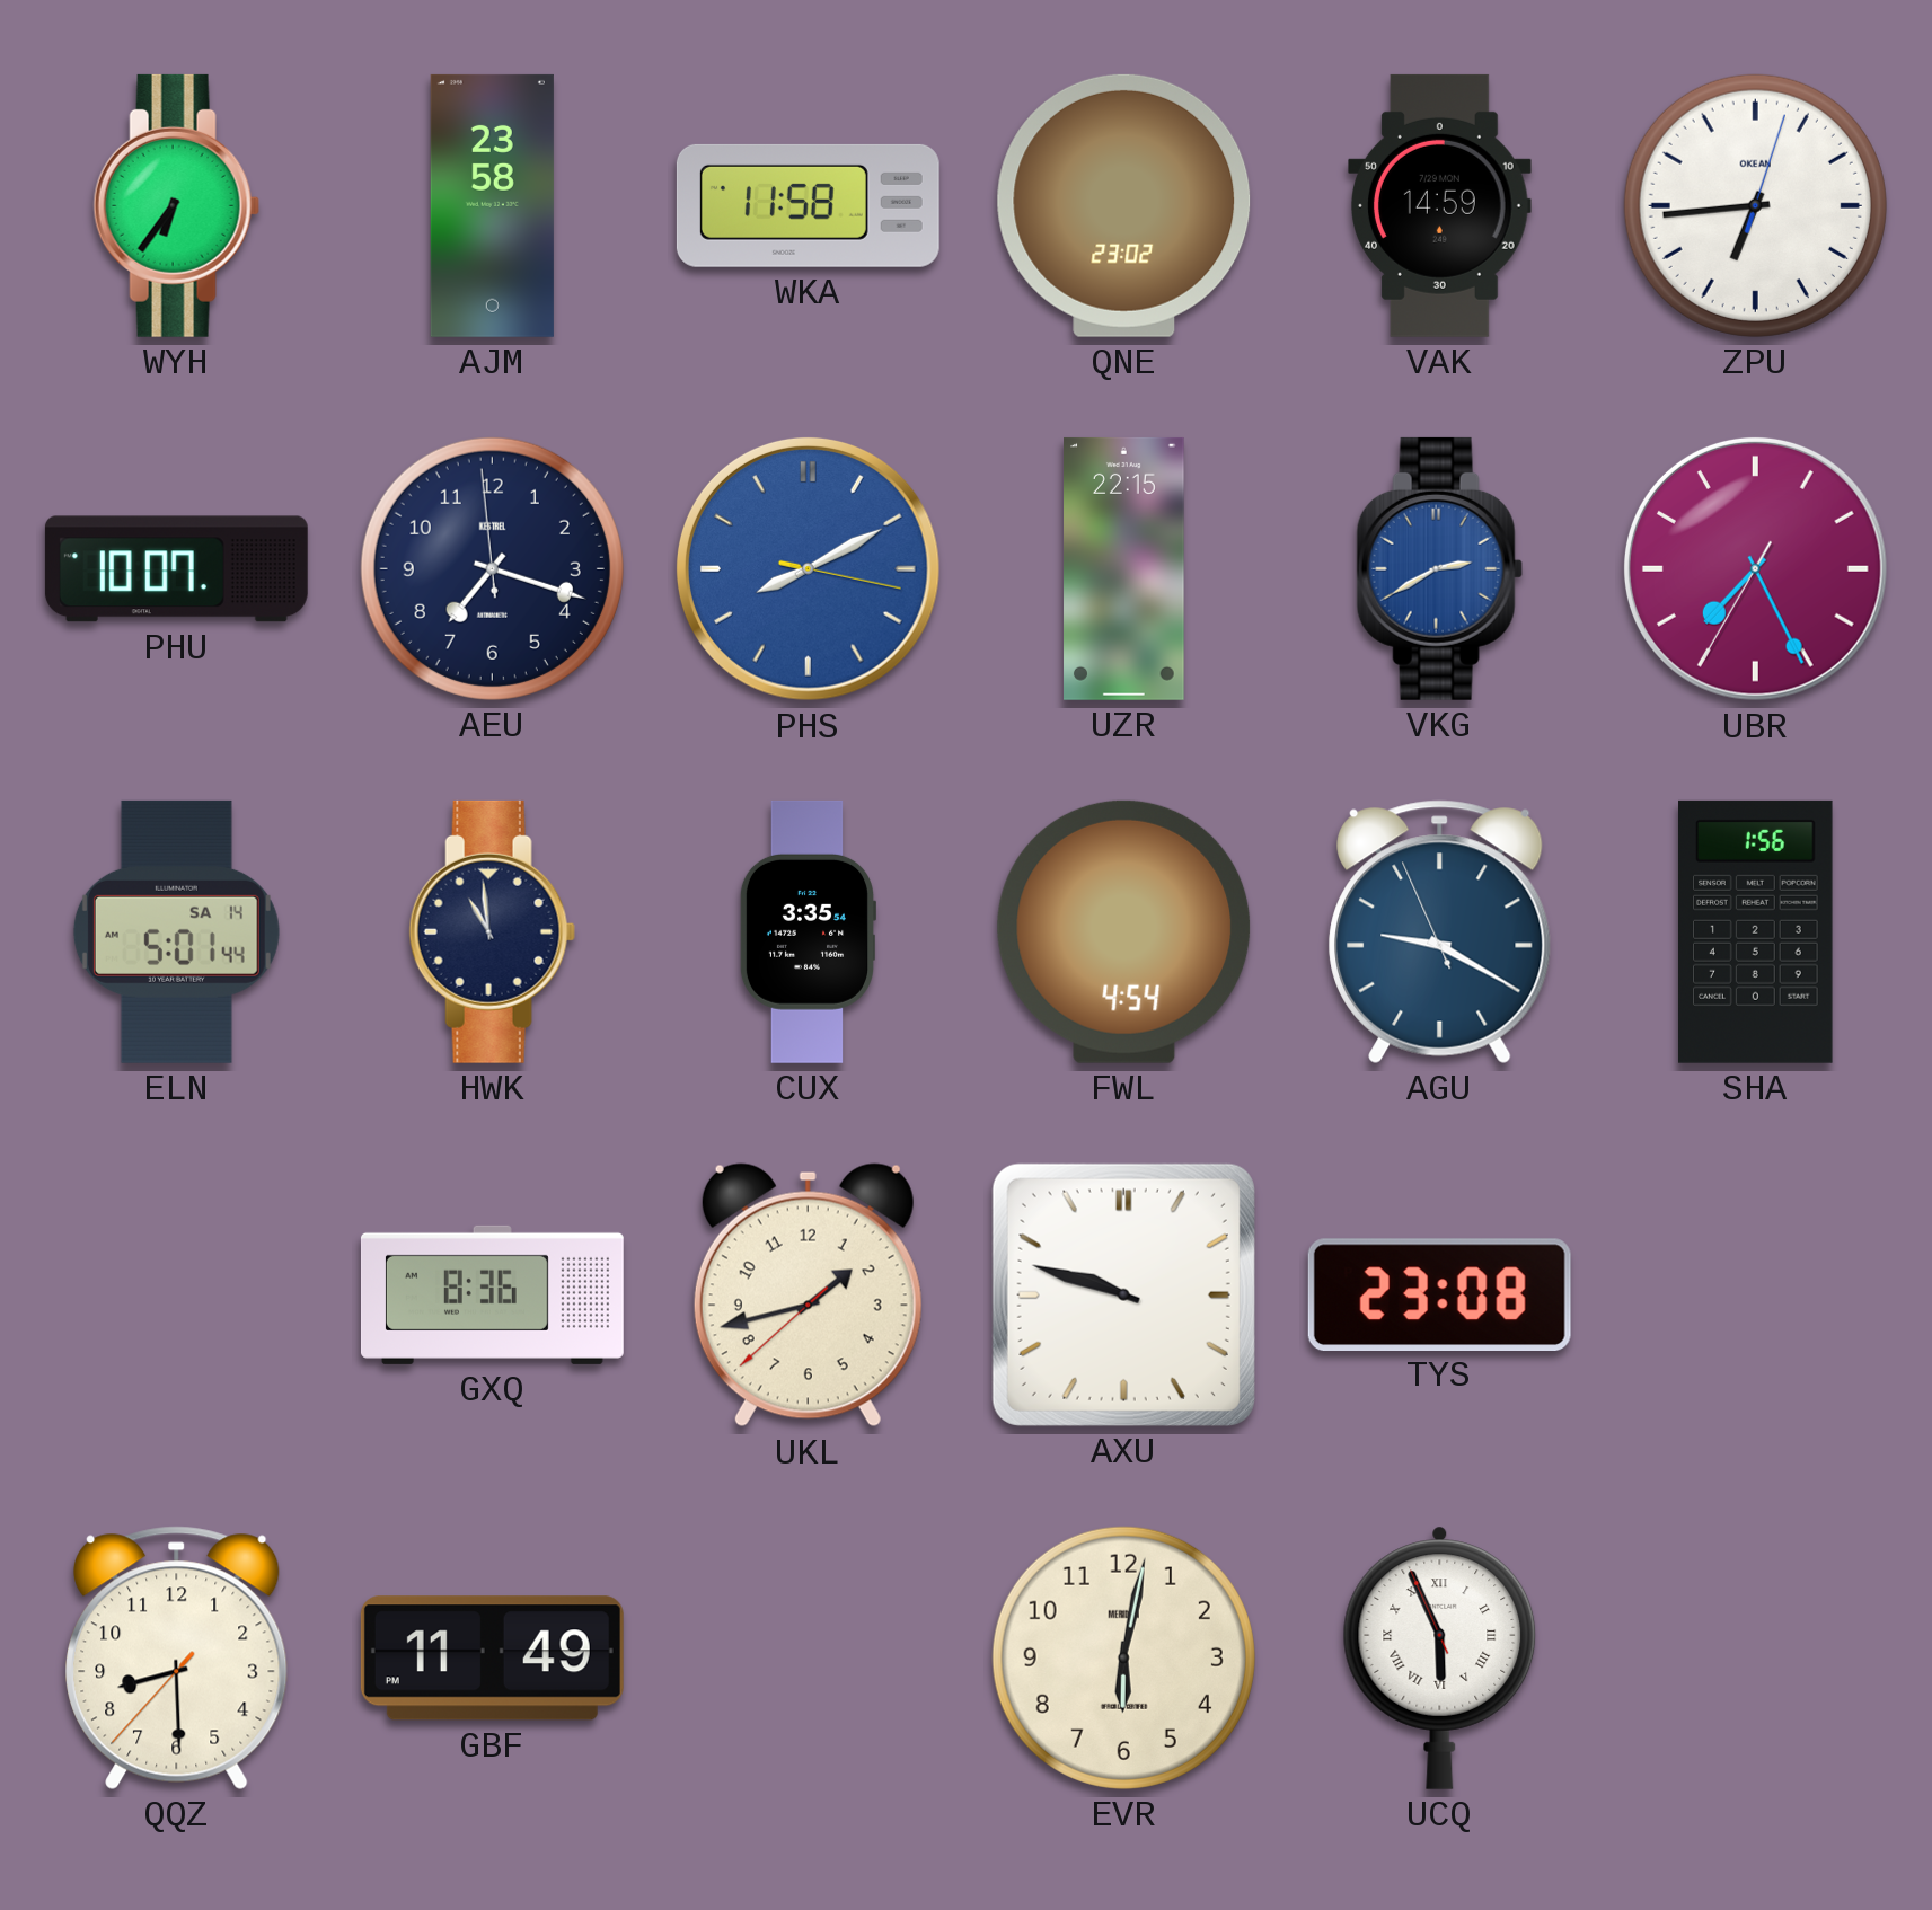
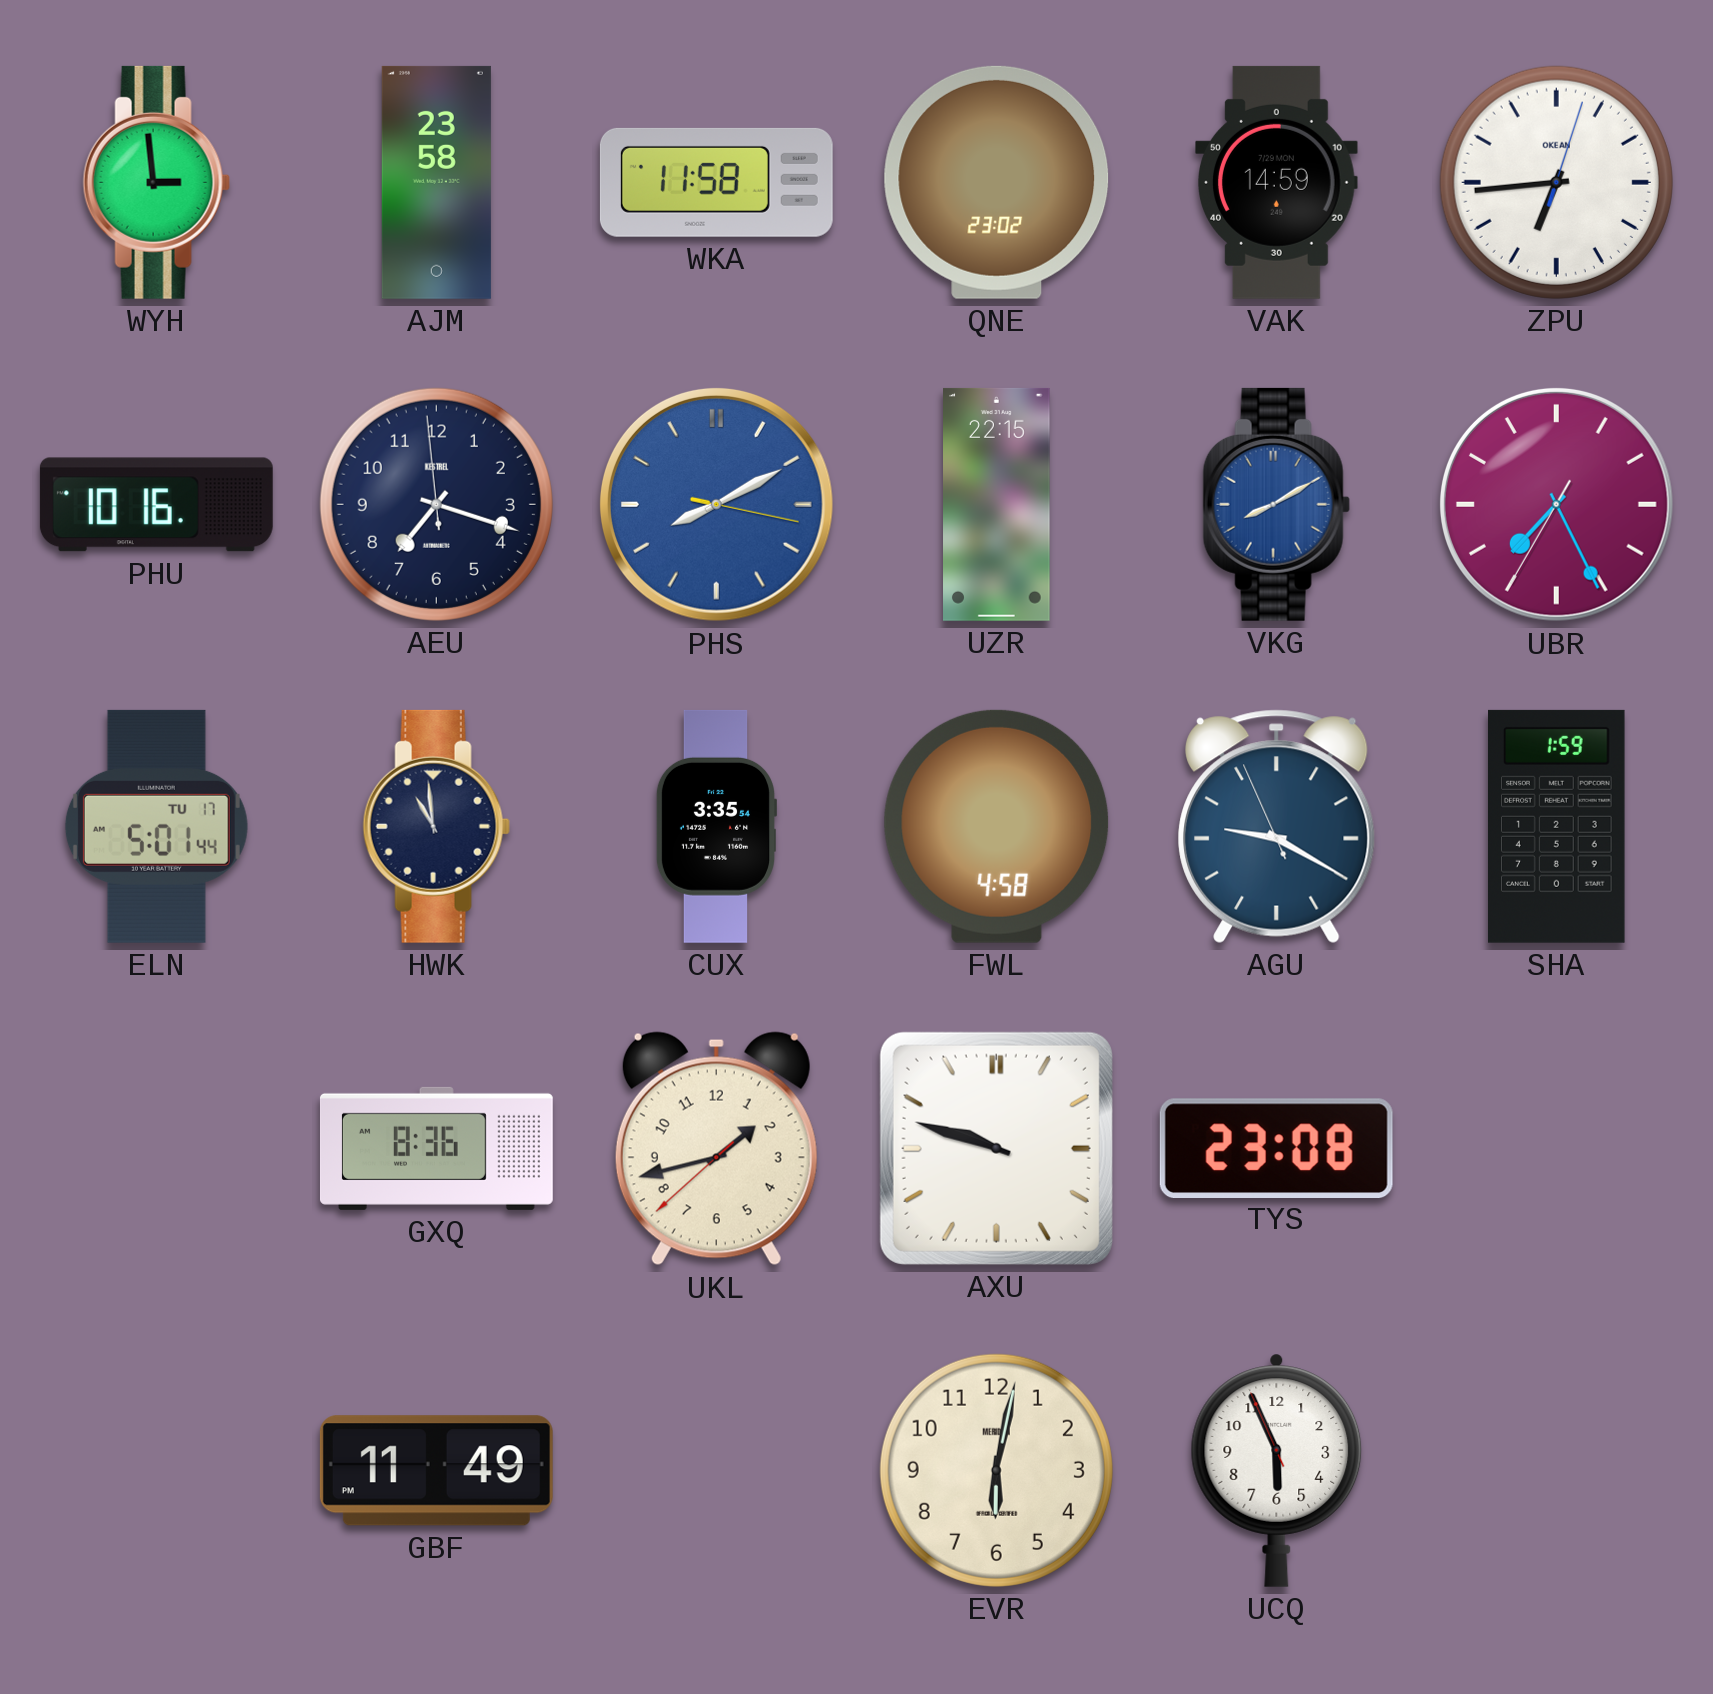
WYH: 6:36 -> 2:59 (156, 182)
PHU: 10:07 -> 10:16 (156, 505)
VKG: 2:40 -> 8:10 (1276, 504)
ELN date: SA 14 -> TU 17 (156, 826)
FWL: 4:54 -> 4:58 (997, 826)
SHA: 1:56 -> 1:59 (1557, 826)
QQZ: 8:29 -> none (177, 1657)
UCQ numerals: Roman -> Arabic (1277, 1470)
